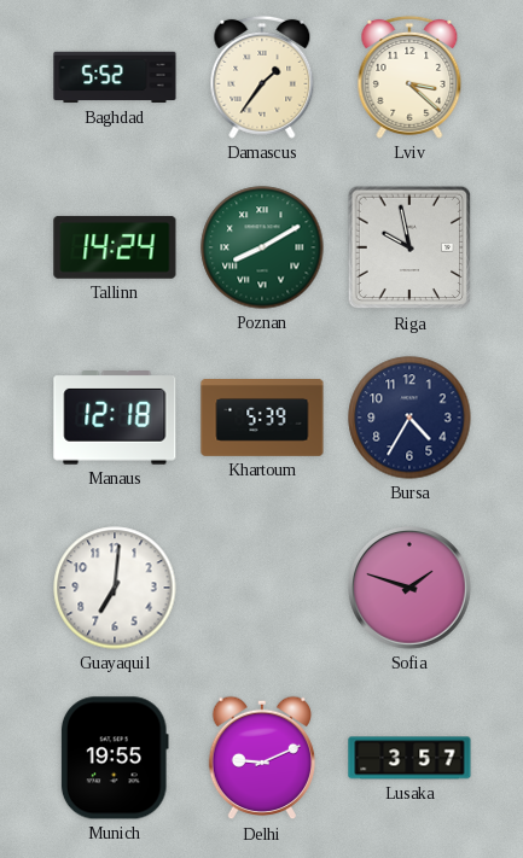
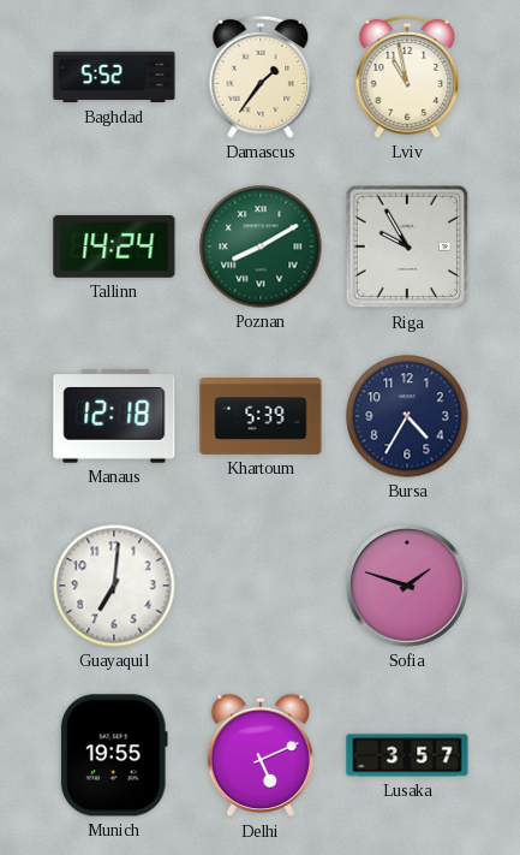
Lviv: 3:22 -> 10:58 (407, 77)
Riga: 9:58 -> 9:55 (407, 247)
Delhi: 9:11 -> 5:11 (261, 755)
